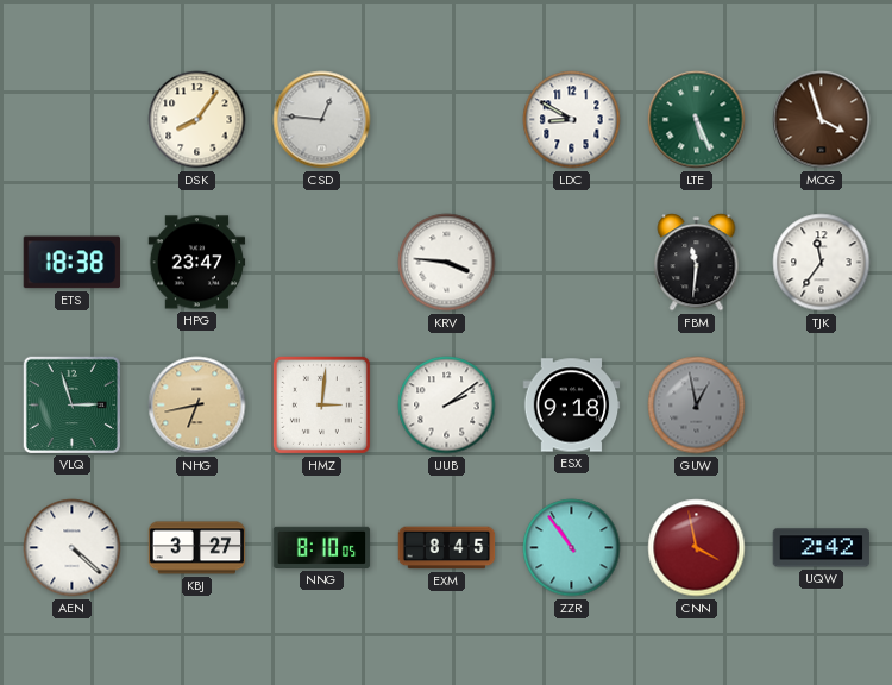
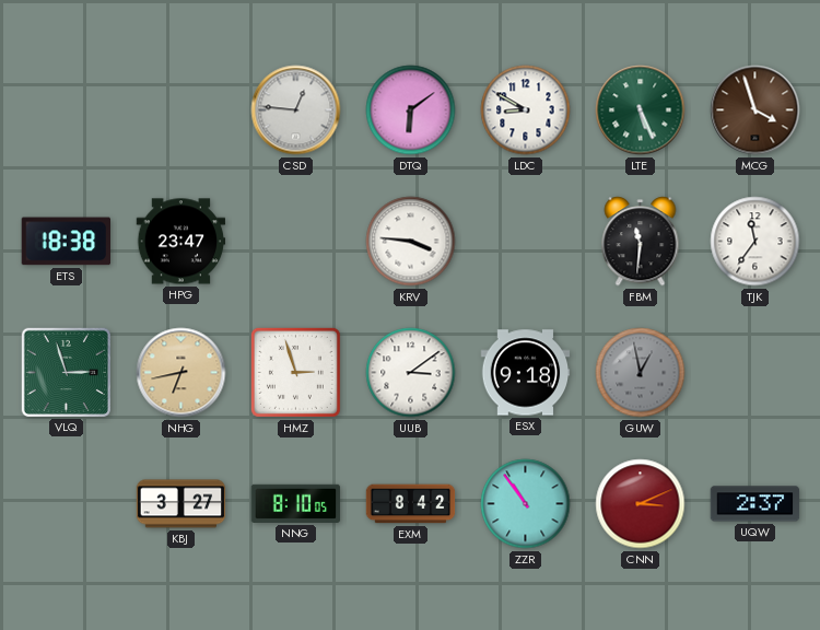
DSK: 8:06 -> none (197, 120)
DTQ: none -> 6:09 (411, 110)
HMZ: 3:01 -> 2:57 (295, 372)
UUB: 2:09 -> 3:09 (411, 373)
AEN: 4:22 -> none (73, 548)
EXM: 8:45 -> 8:42 (411, 504)
CNN: 3:58 -> 3:11 (641, 504)
UQW: 2:42 -> 2:37 (755, 504)
